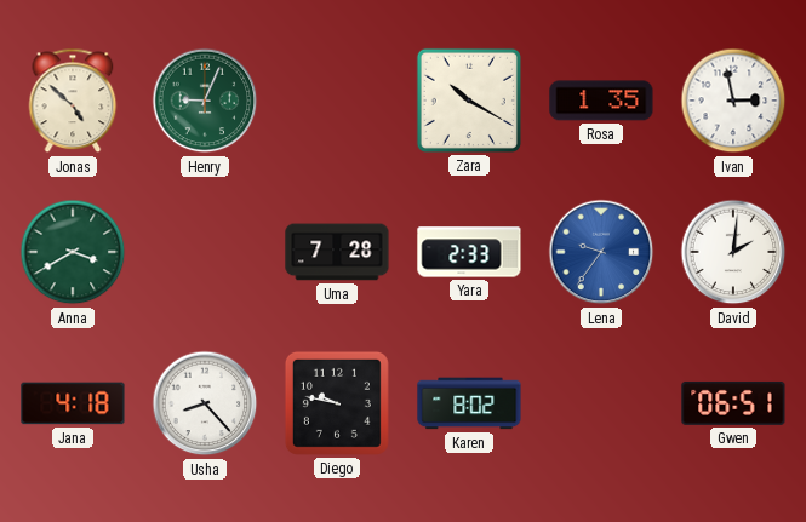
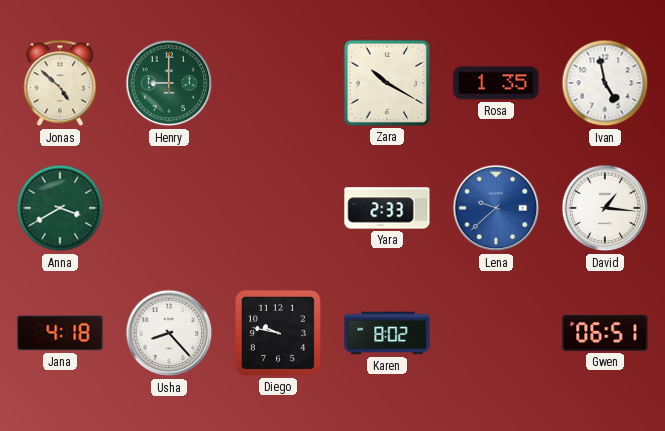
Henry: 9:04 -> 9:00 (169, 83)
Ivan: 2:58 -> 4:58 (605, 83)
Uma: 7:28 -> none (337, 252)
Lena: 9:36 -> 9:38 (496, 208)
David: 2:01 -> 1:16 (605, 208)
